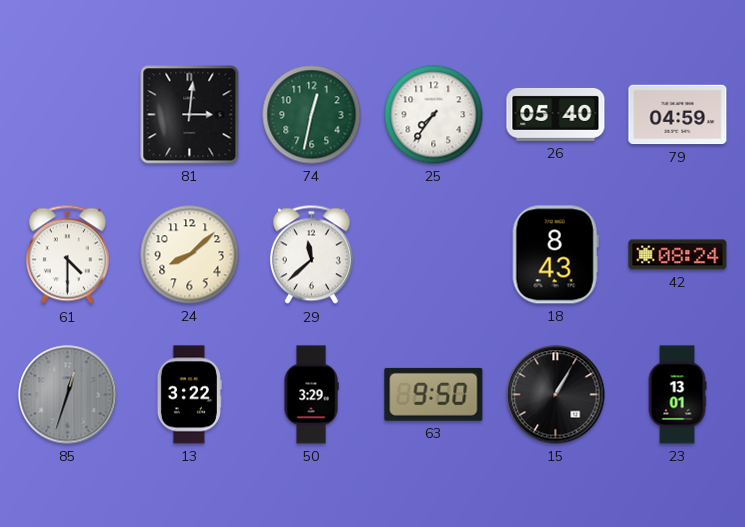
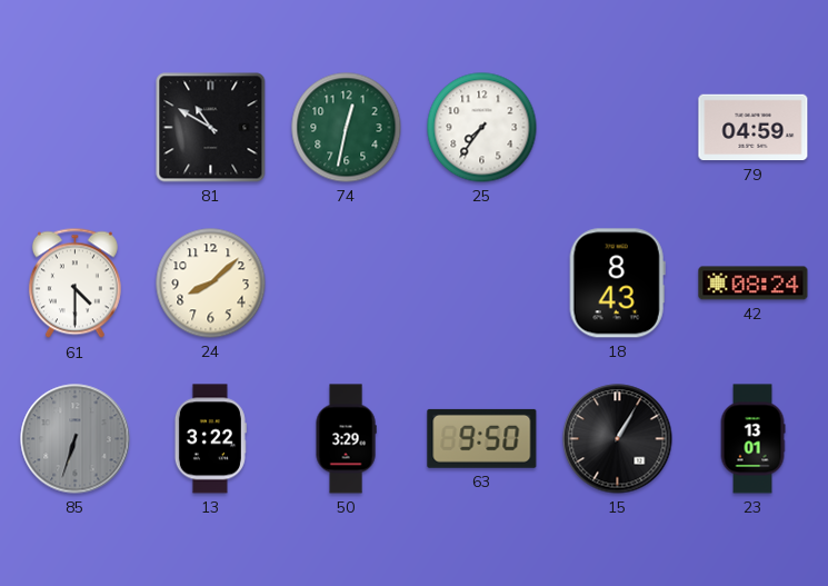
81: 3:01 -> 10:50 (211, 128)
26: 05:40 -> none (556, 114)
29: 11:38 -> none (311, 255)
85: 12:33 -> 6:33 (76, 439)
